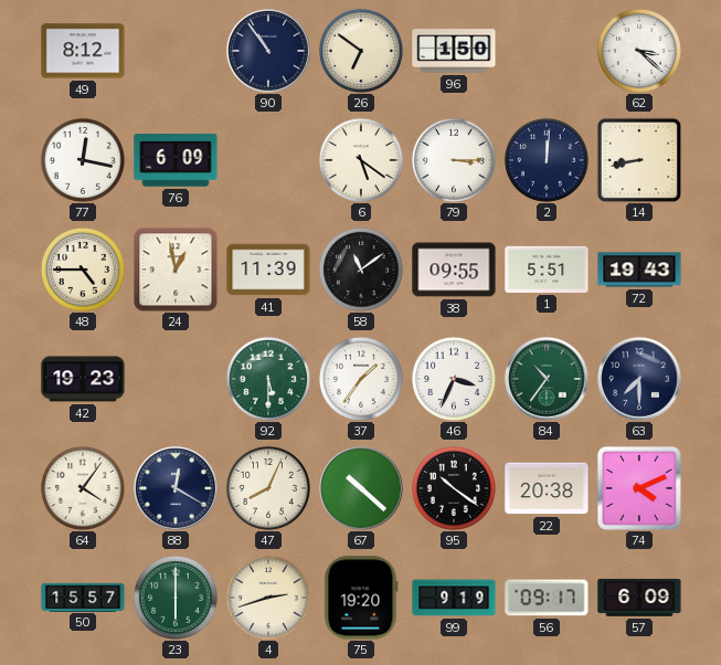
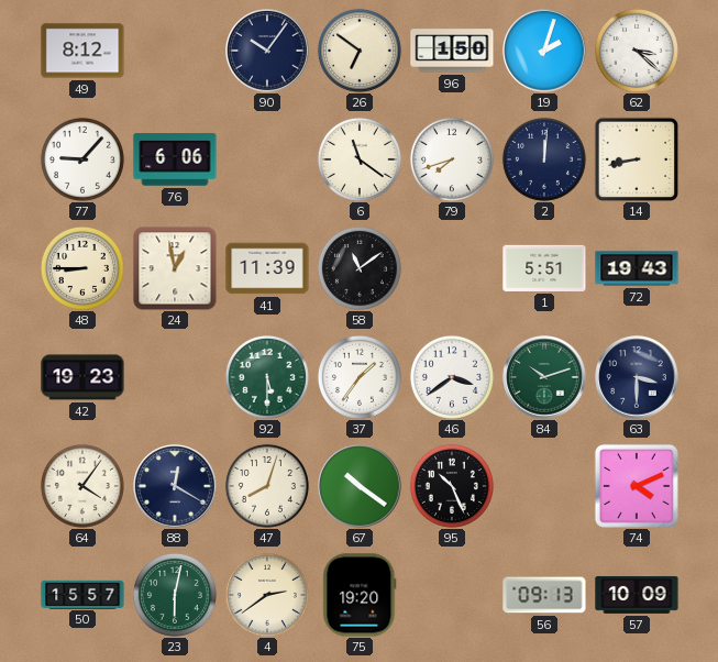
90: 10:54 -> 10:06 (267, 51)
19: none -> 2:03 (544, 51)
77: 12:17 -> 9:07 (82, 159)
76: 6:09 -> 6:06 (175, 159)
6: 5:21 -> 11:21 (360, 159)
79: 3:15 -> 7:42 (452, 159)
48: 4:45 -> 8:45 (82, 268)
38: 09:55 -> none (454, 270)
46: 3:34 -> 3:39 (452, 377)
84: 10:36 -> 10:12 (544, 377)
63: 7:30 -> 3:30 (637, 377)
47: 8:04 -> 8:03 (267, 486)
67: 10:22 -> 10:21 (360, 486)
95: 10:21 -> 10:26 (452, 486)
22: 20:38 -> none (547, 488)
23: 6:00 -> 6:02 (175, 595)
4: 2:42 -> 2:39 (267, 595)
99: 9:19 -> none (454, 598)
56: 09:17 -> 09:13 (544, 595)
57: 6:09 -> 10:09 (637, 595)
